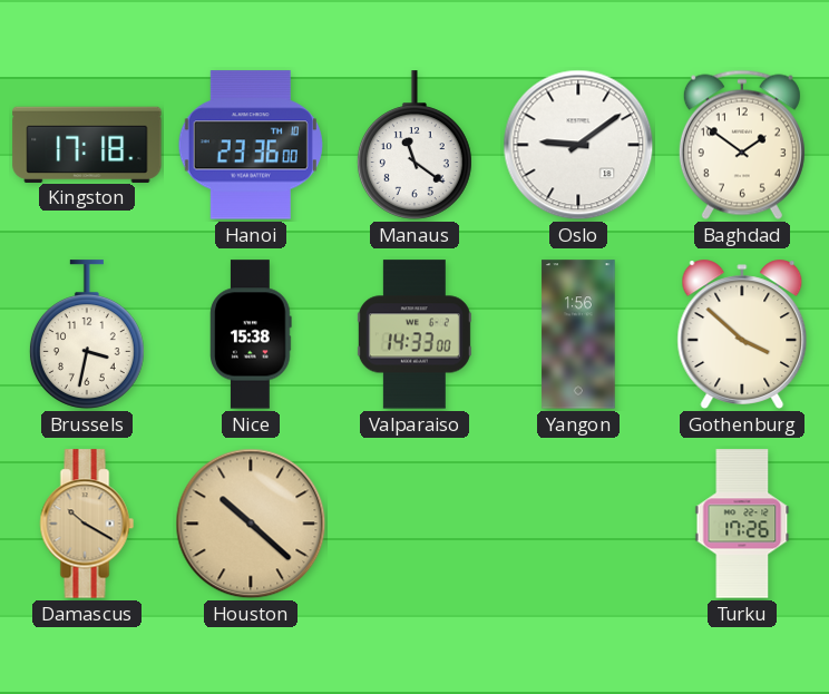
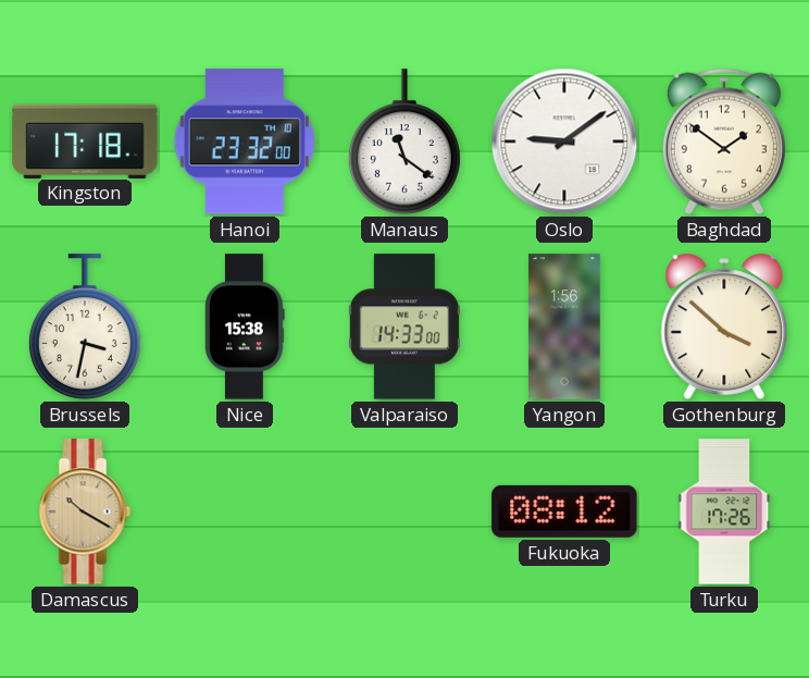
Hanoi: 23:36 -> 23:32 (245, 141)
Houston: 10:22 -> none (251, 524)
Fukuoka: none -> 08:12 (564, 511)
